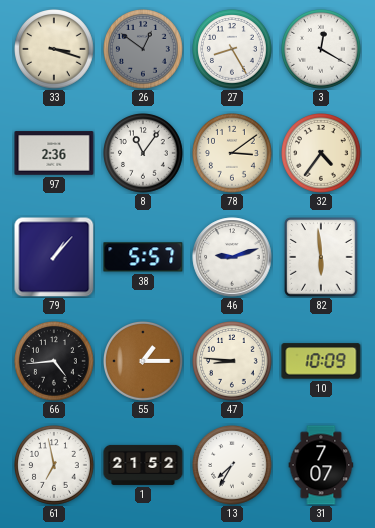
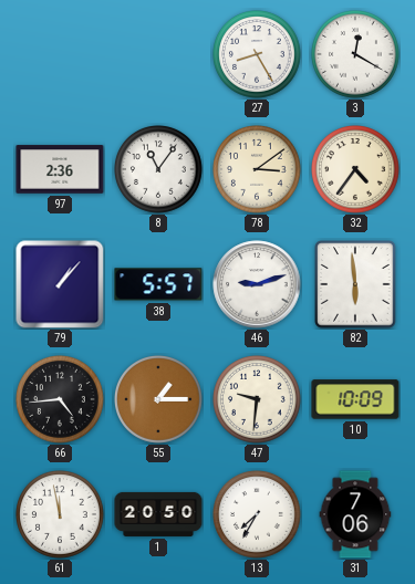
33: 3:18 -> none (55, 50)
26: 12:51 -> none (144, 50)
47: 8:46 -> 9:31 (258, 400)
61: 6:58 -> 11:58 (61, 515)
1: 21:52 -> 20:50 (158, 514)
31: 7:07 -> 7:06 (355, 514)
